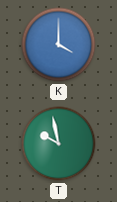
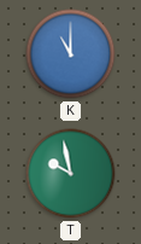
K: 4:00 -> 11:00 (71, 54)
